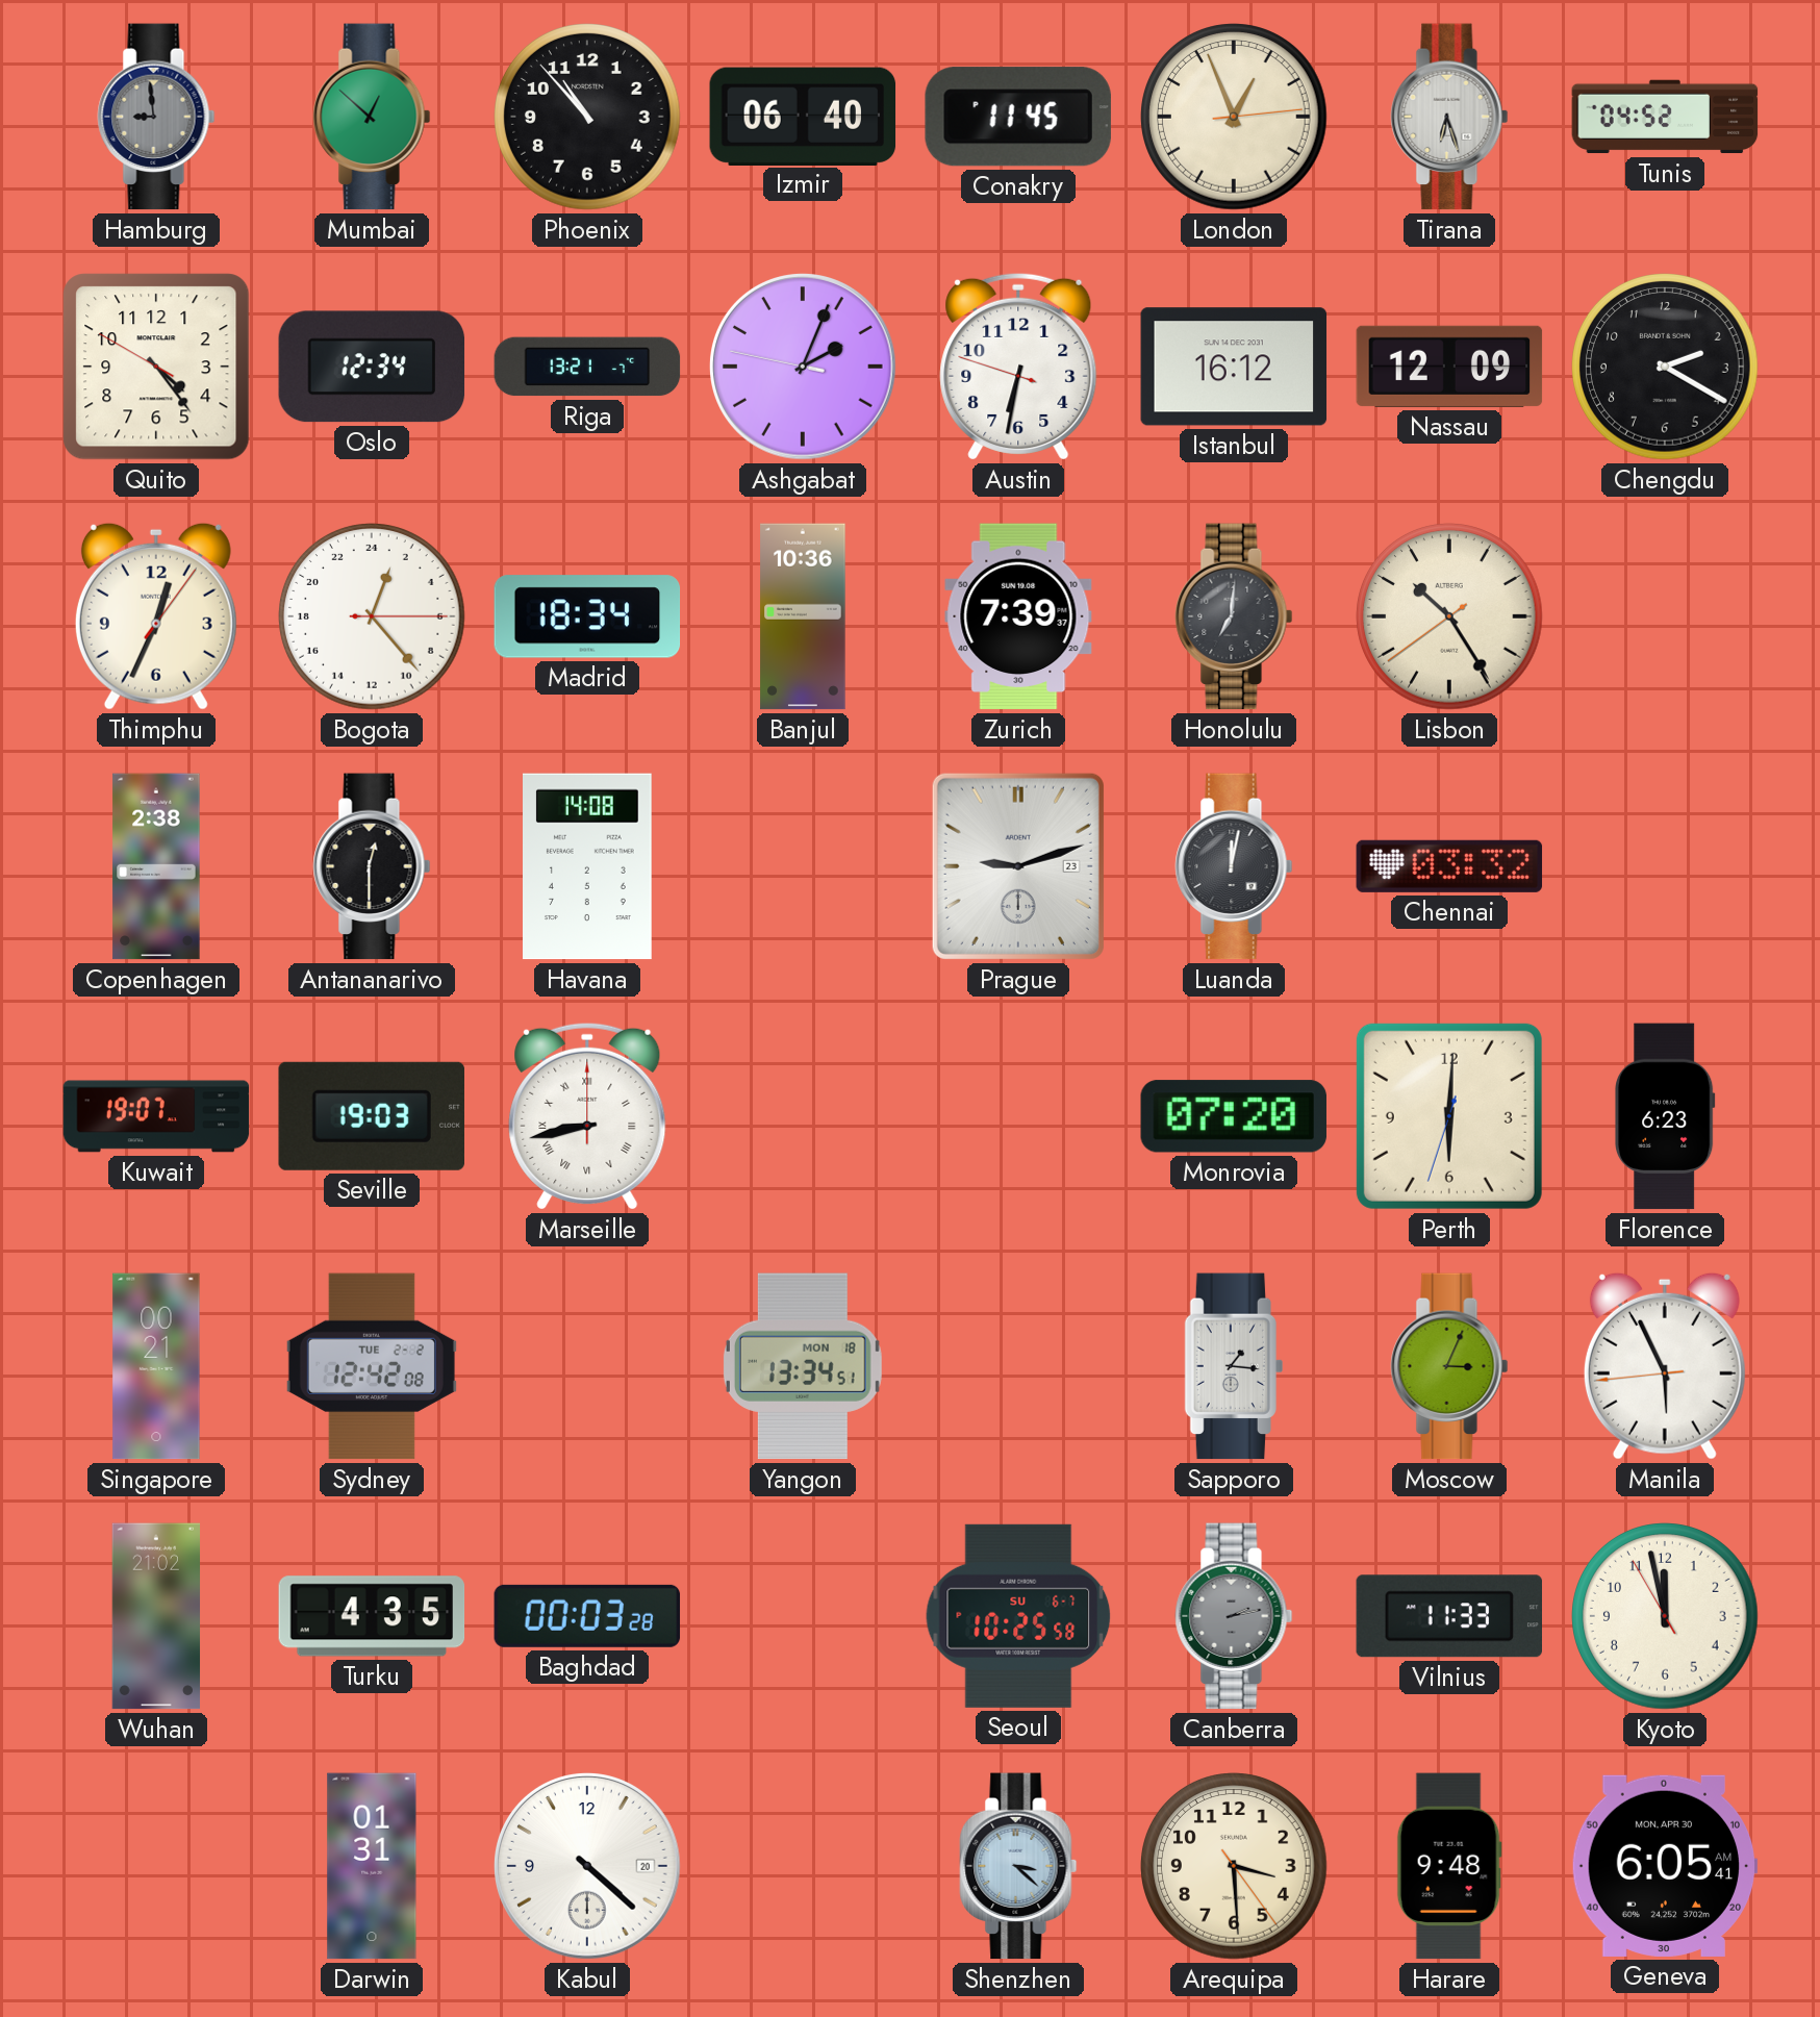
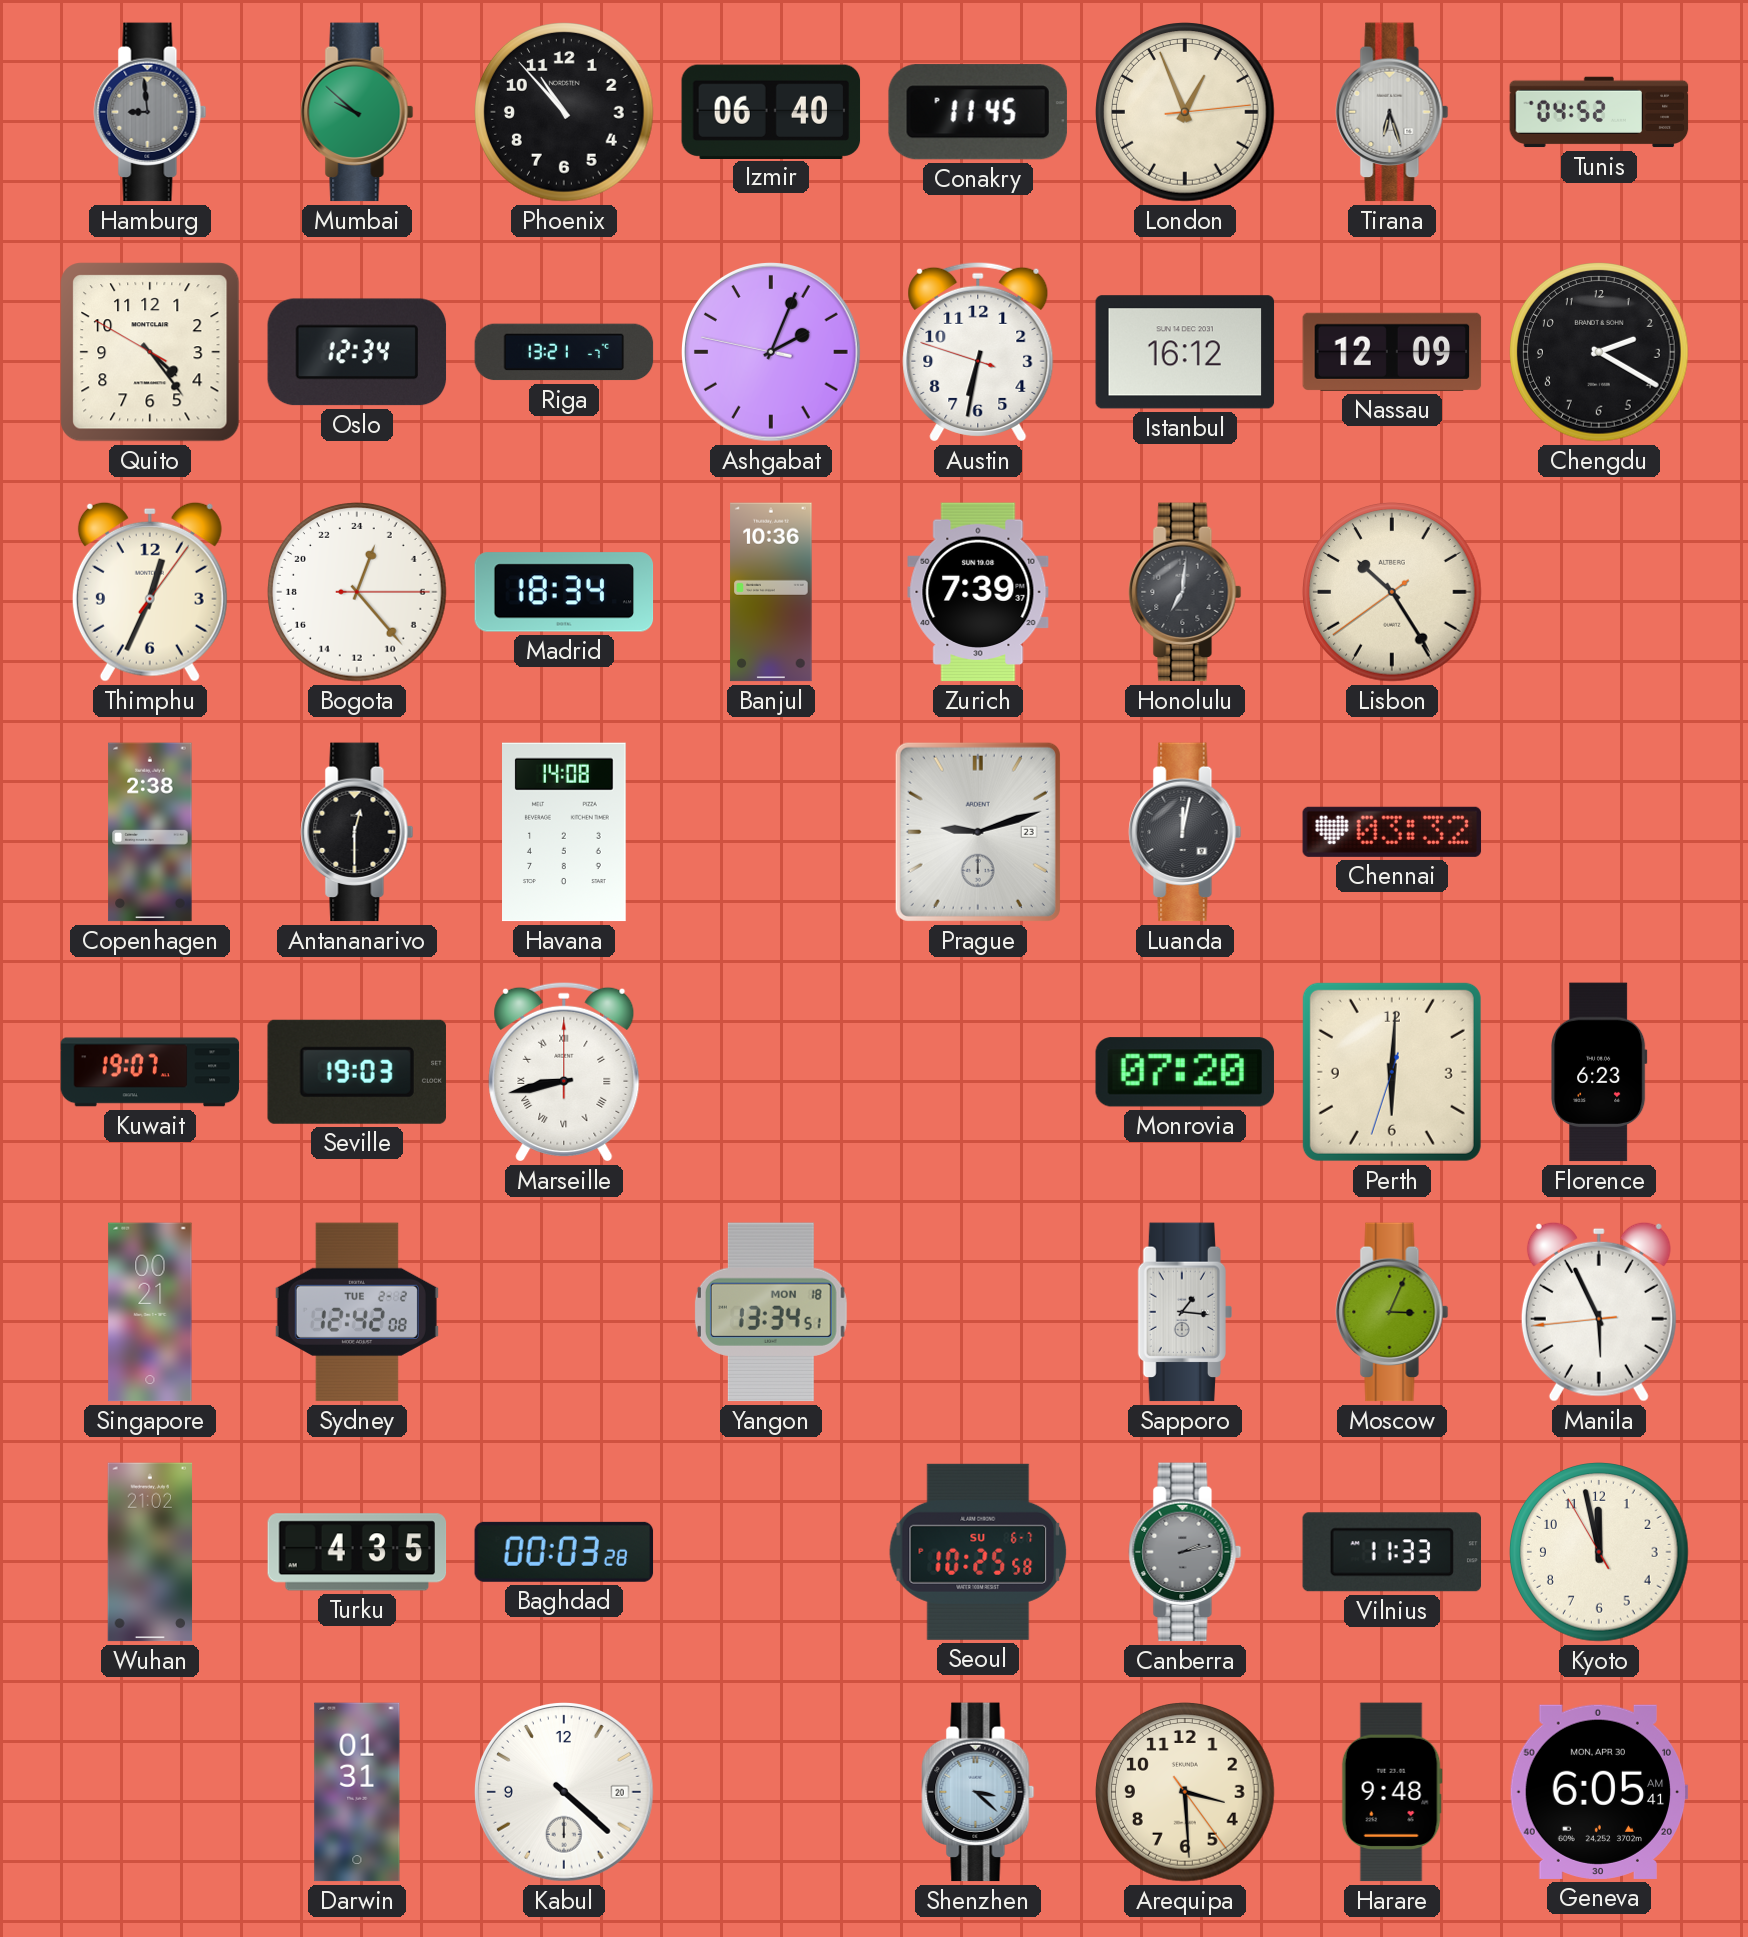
Mumbai: 12:52 -> 9:52 (357, 112)
